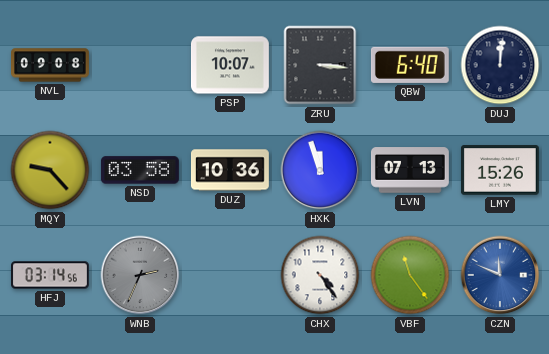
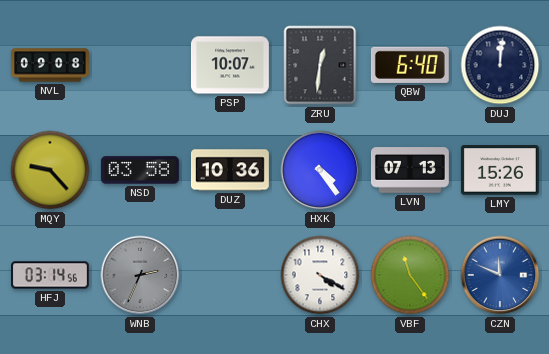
ZRU: 3:16 -> 12:31 (320, 65)
HXK: 11:57 -> 4:24 (320, 170)
CHX: 4:24 -> 4:20 (320, 275)
